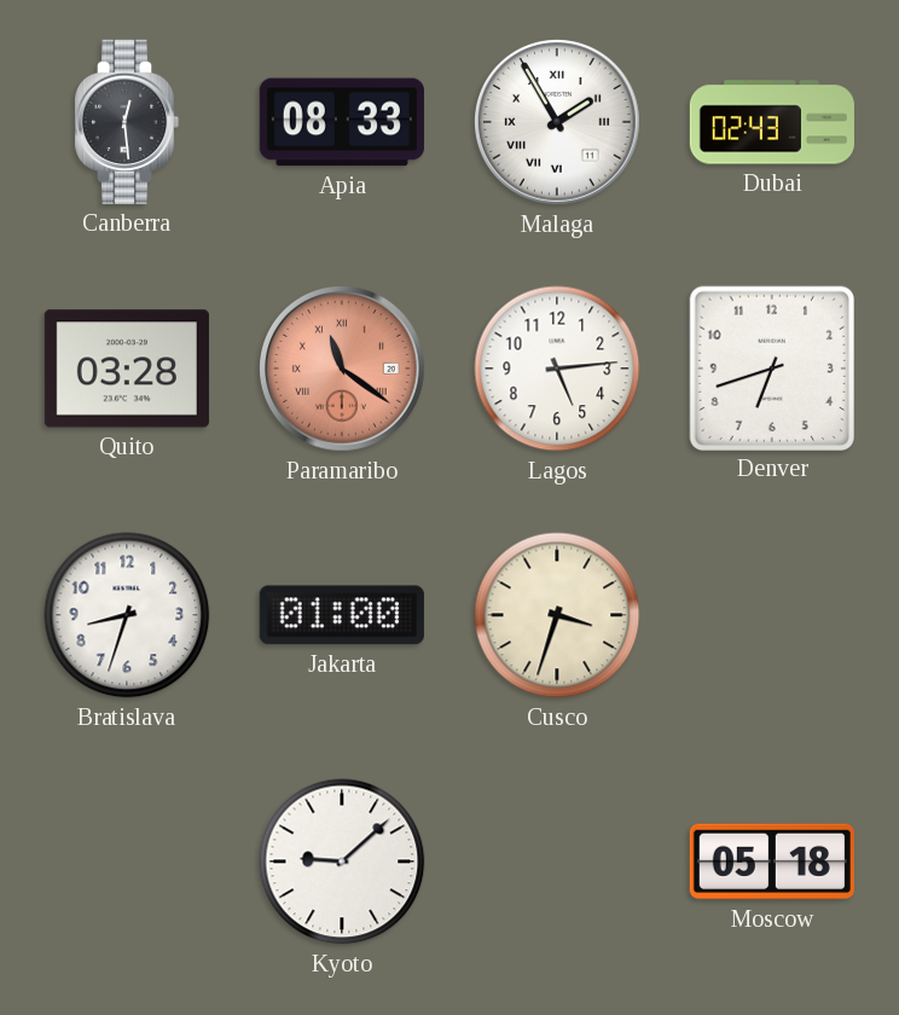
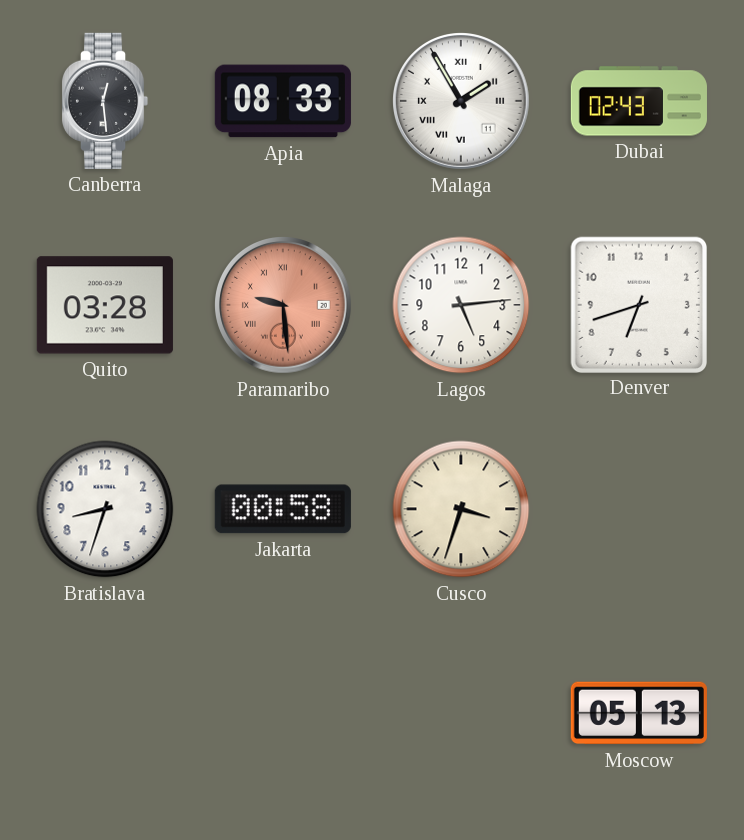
Paramaribo: 11:21 -> 9:29 (284, 306)
Jakarta: 01:00 -> 00:58 (283, 509)
Kyoto: 9:08 -> none (342, 862)
Moscow: 05:18 -> 05:13 (639, 713)
